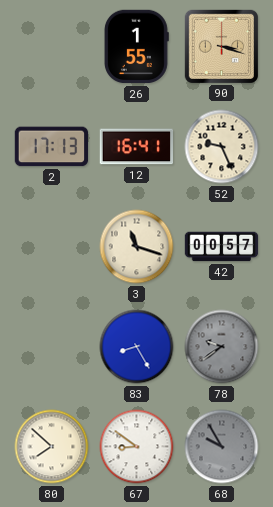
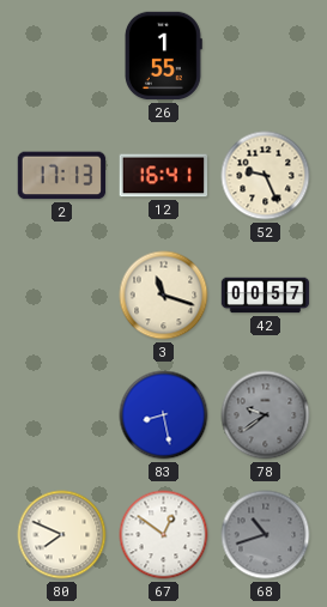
90: 3:18 -> none (221, 46)
83: 8:25 -> 8:28 (164, 415)
80: 7:52 -> 7:49 (62, 535)
67: 8:51 -> 12:51 (164, 535)
68: 9:55 -> 10:42 (266, 535)
